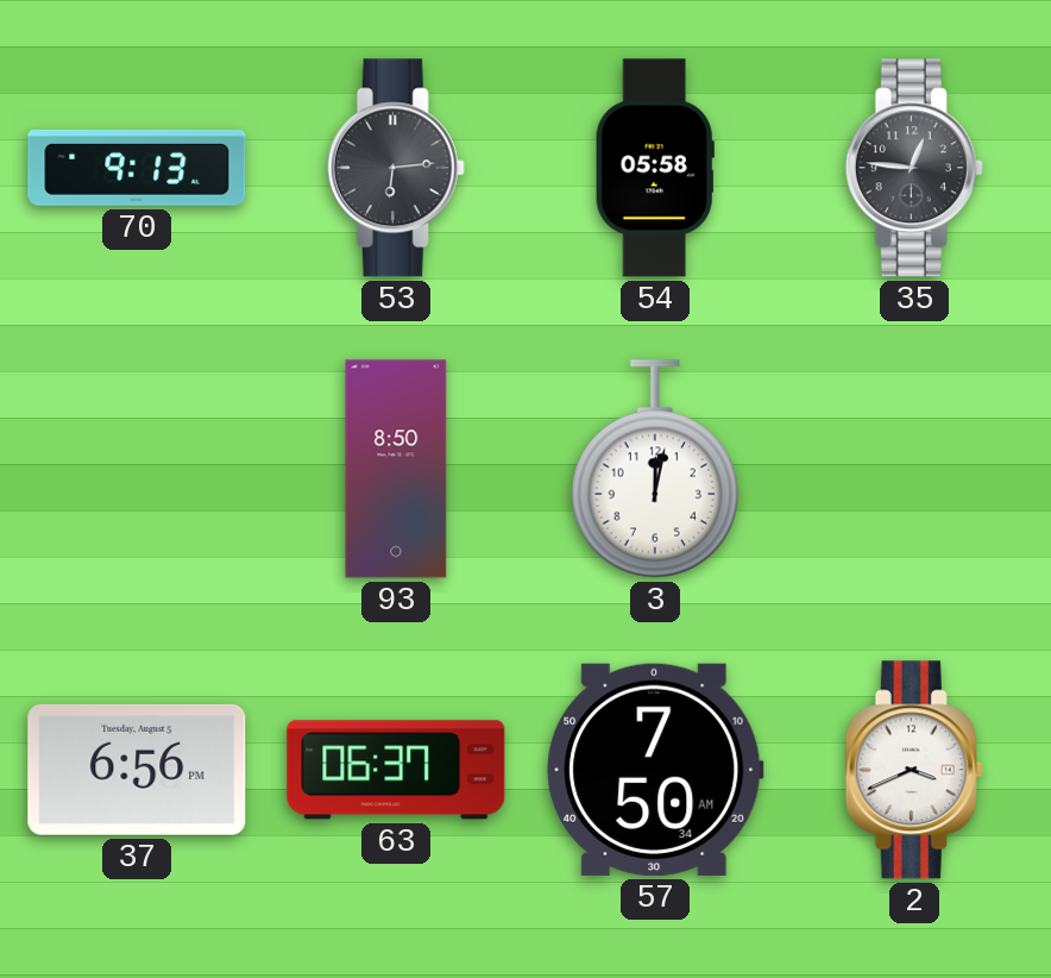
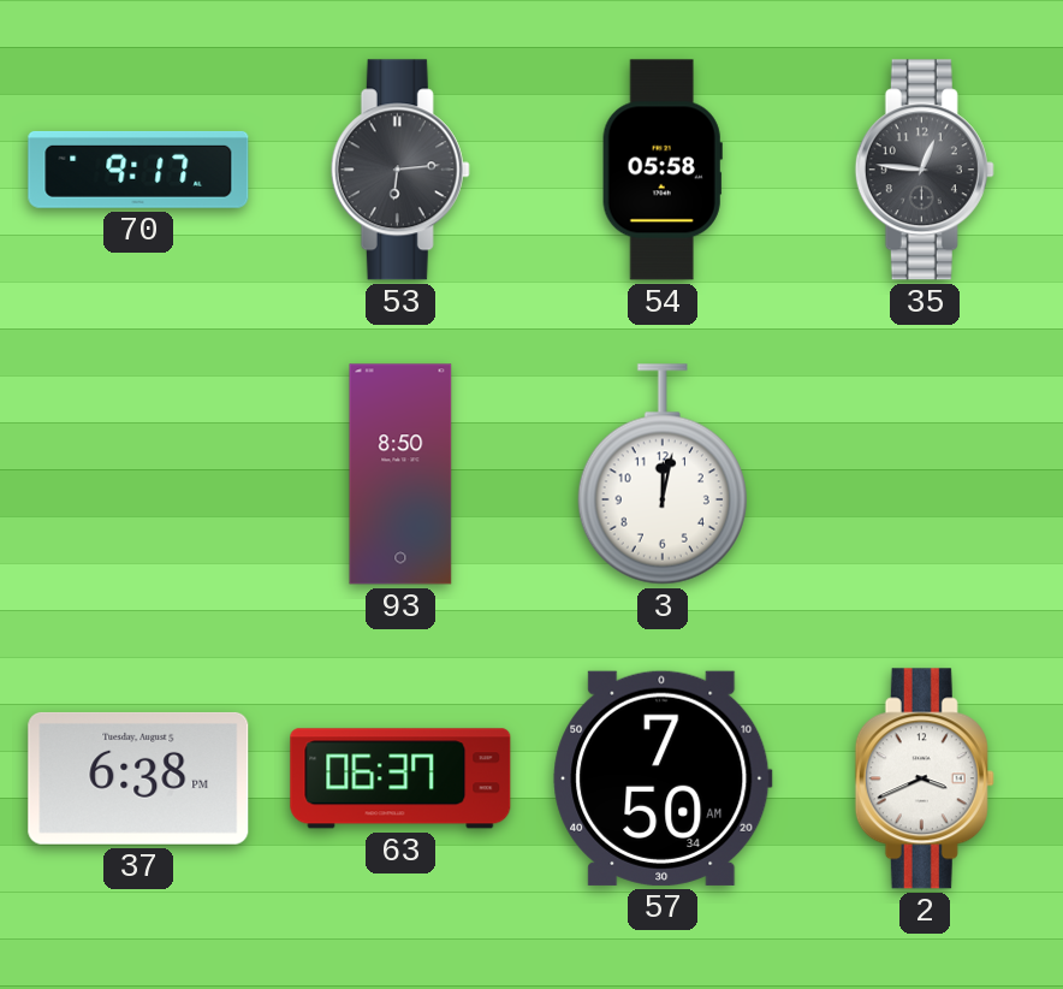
70: 9:13 -> 9:17 (138, 170)
37: 6:56 -> 6:38 (138, 778)
